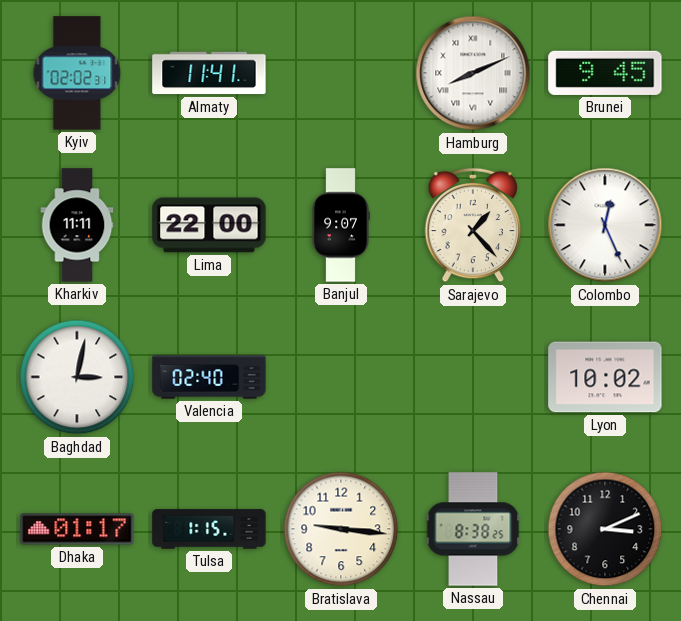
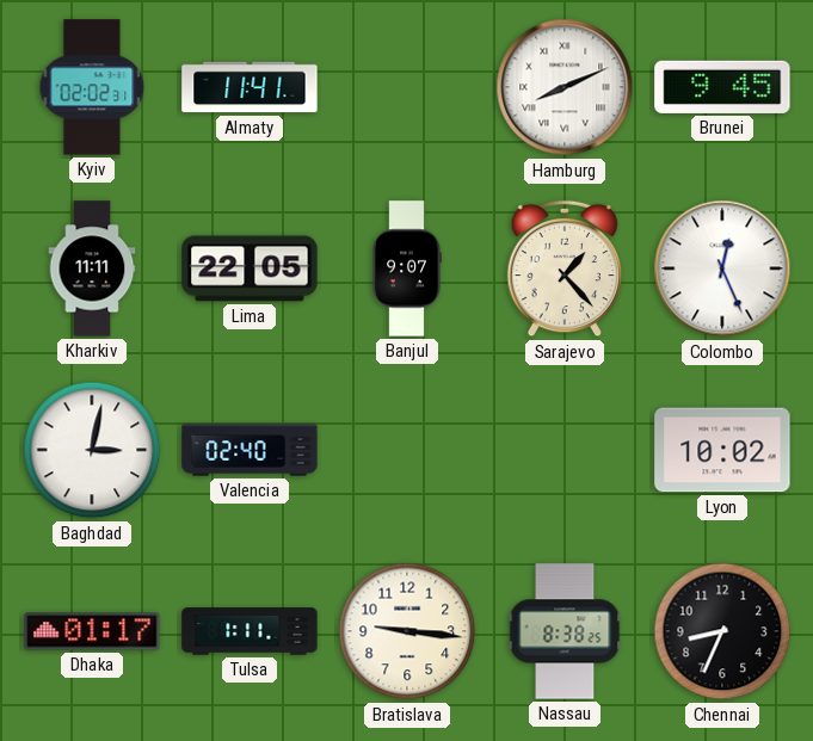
Lima: 22:00 -> 22:05 (250, 268)
Tulsa: 1:15 -> 1:11 (250, 631)
Chennai: 3:11 -> 8:34 (722, 631)
